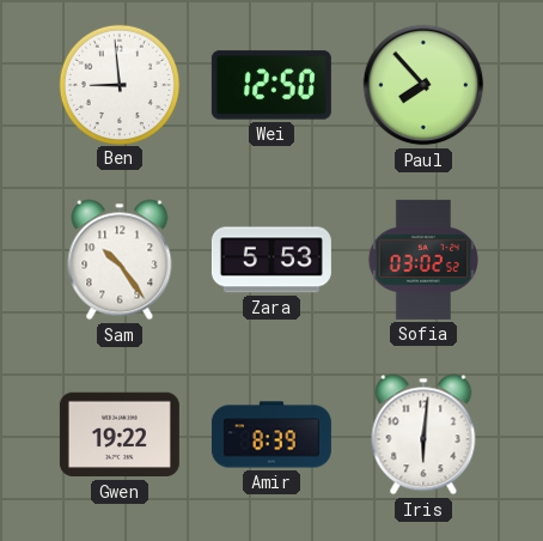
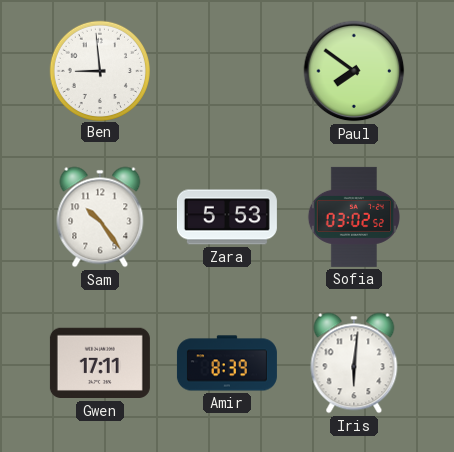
Wei: 12:50 -> none (271, 85)
Paul: 7:53 -> 7:51 (354, 71)
Gwen: 19:22 -> 17:11 (100, 363)
